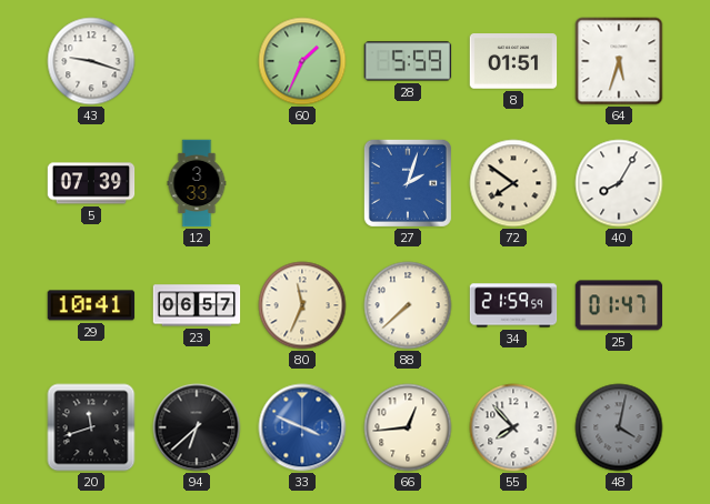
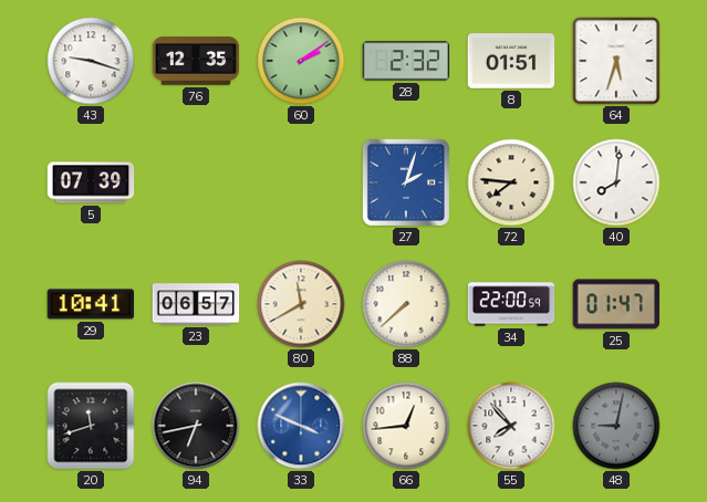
76: none -> 12:35 (196, 61)
60: 1:34 -> 2:09 (301, 61)
28: 5:59 -> 2:32 (406, 61)
12: 3:33 -> none (197, 183)
72: 7:51 -> 7:46 (511, 182)
40: 8:05 -> 8:01 (616, 182)
80: 11:34 -> 11:40 (301, 304)
34: 21:59 -> 22:00 (511, 304)
94: 6:38 -> 6:43 (196, 426)
48: 4:02 -> 9:02 (616, 426)
